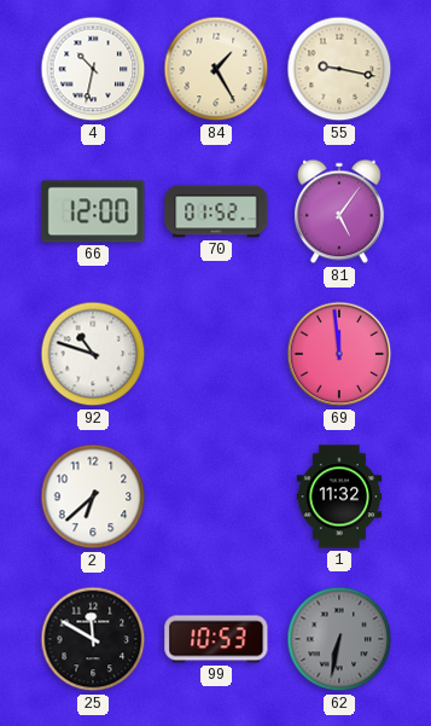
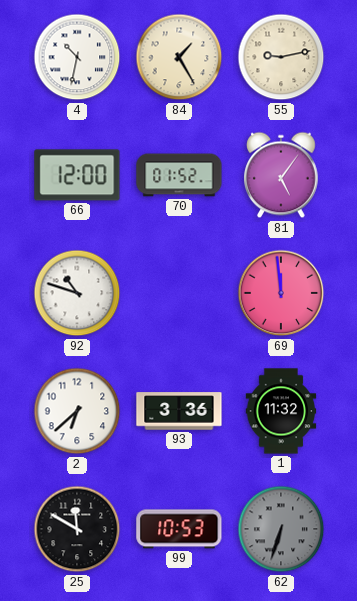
55: 9:17 -> 9:13 (281, 57)
93: none -> 3:36 (179, 411)
62: 6:32 -> 6:33 (281, 529)
